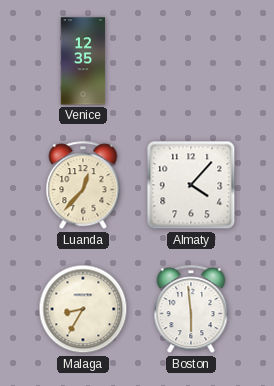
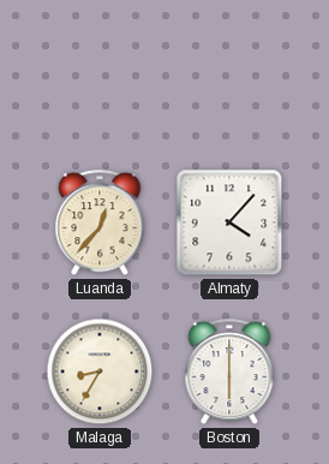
Venice: 12:35 -> none (83, 61)
Boston: 5:59 -> 6:00 (229, 373)
